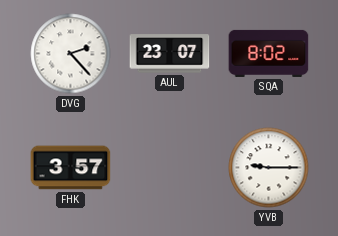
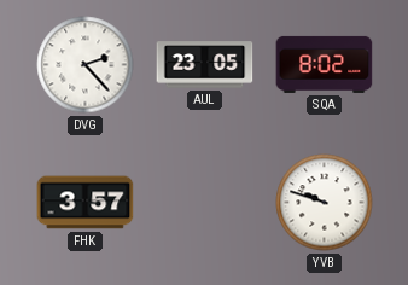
AUL: 23:07 -> 23:05 (205, 65)
YVB: 9:15 -> 9:48 (325, 203)
